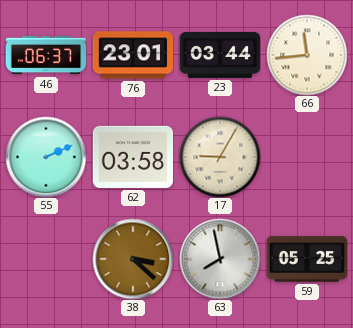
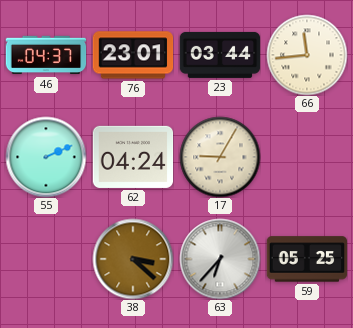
46: 06:37 -> 04:37 (46, 55)
62: 03:58 -> 04:24 (133, 157)
63: 7:58 -> 6:37 (220, 259)
